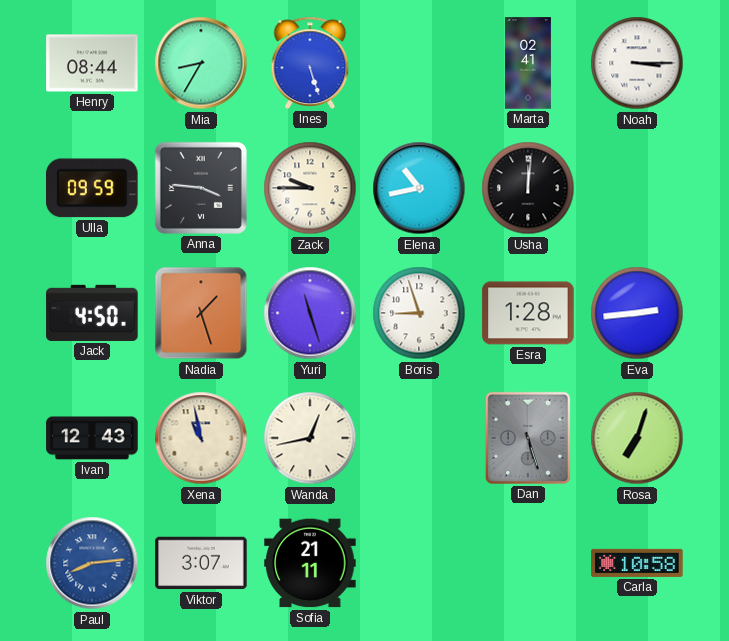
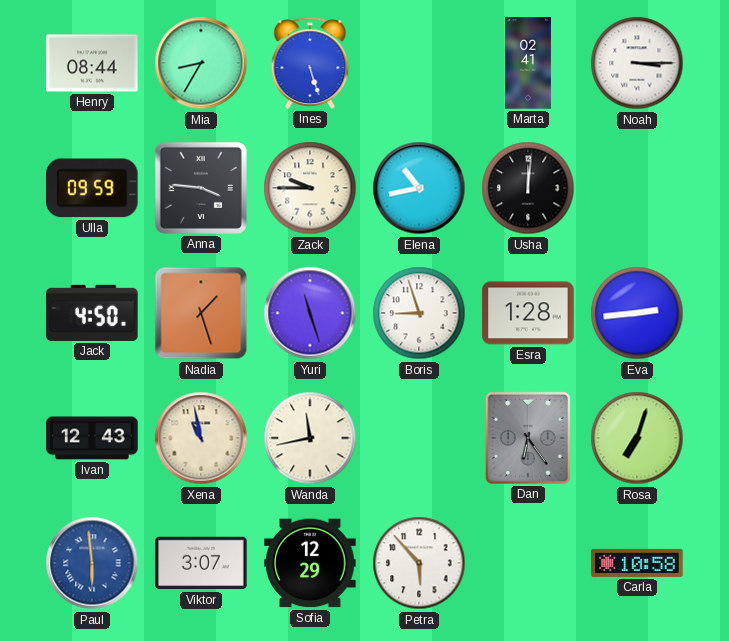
Wanda: 12:43 -> 11:43 (310, 438)
Dan: 5:27 -> 6:24 (528, 438)
Paul: 8:14 -> 5:59 (92, 563)
Sofia: 21:11 -> 12:29 (310, 563)
Petra: none -> 5:53 (419, 563)
